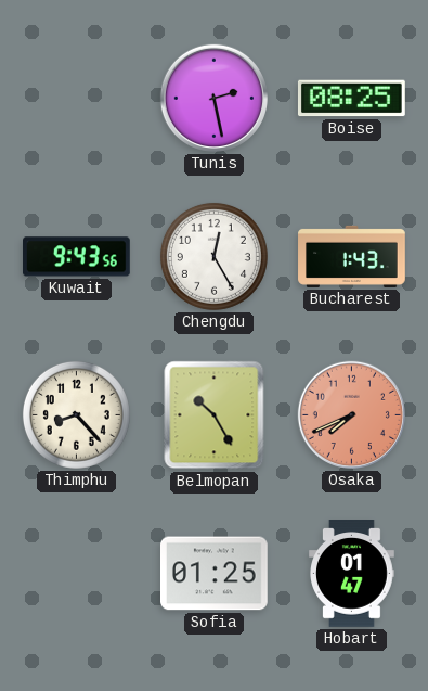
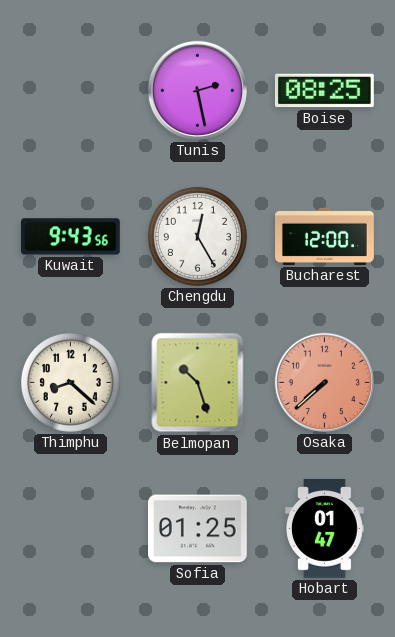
Bucharest: 1:43 -> 12:00 (325, 236)
Thimphu: 8:23 -> 8:22 (70, 382)
Belmopan: 10:25 -> 10:27 (198, 383)
Osaka: 7:41 -> 7:38 (324, 382)
